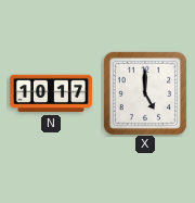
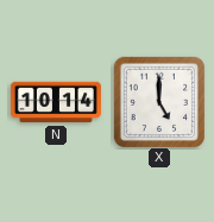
N: 10:17 -> 10:14 (56, 102)
